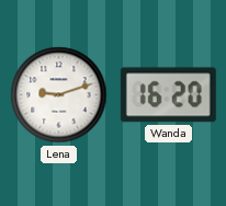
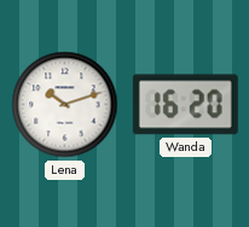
Lena: 9:12 -> 10:12 (65, 105)
